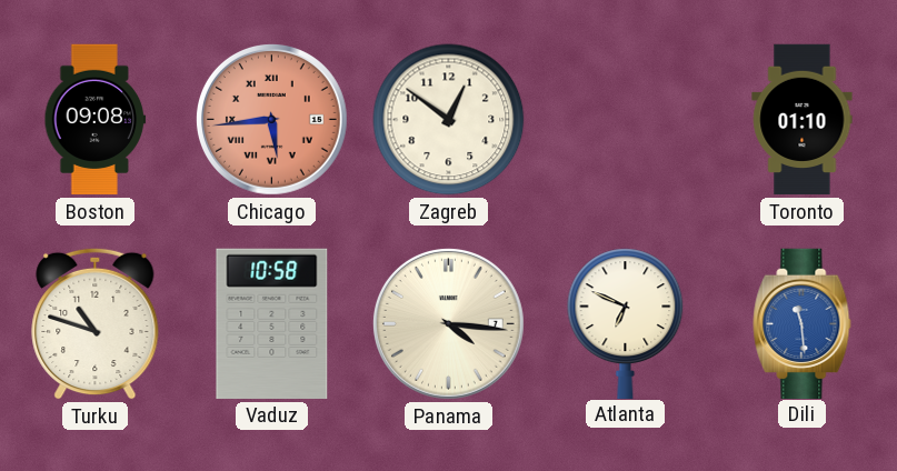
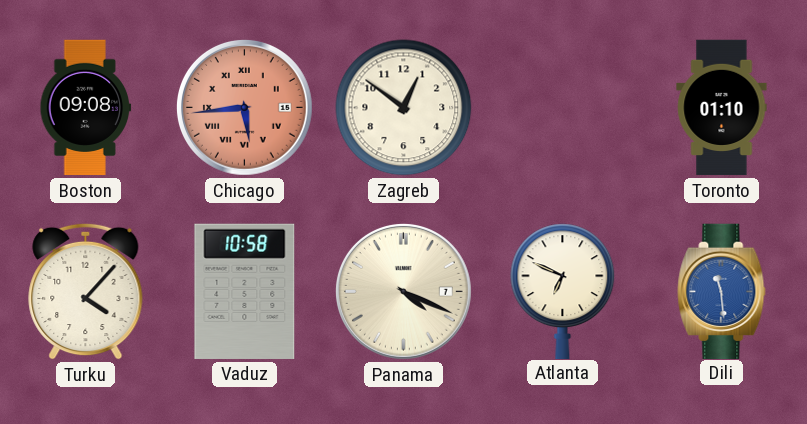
Turku: 10:48 -> 4:07 (86, 291)
Panama: 4:16 -> 4:19 (403, 291)
